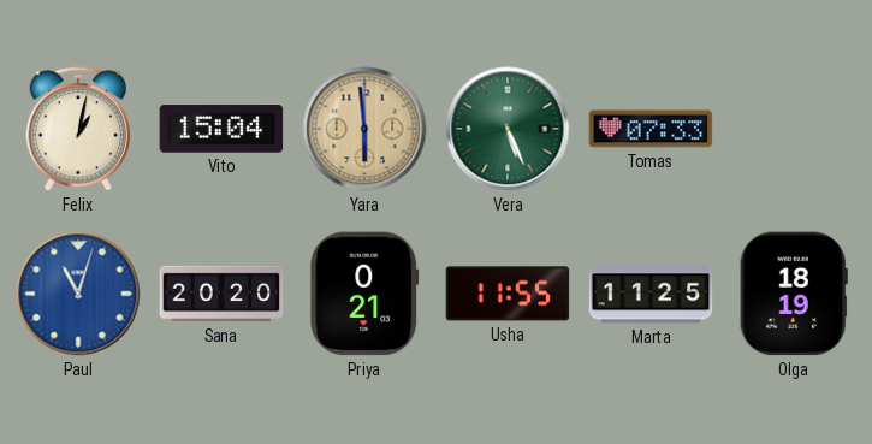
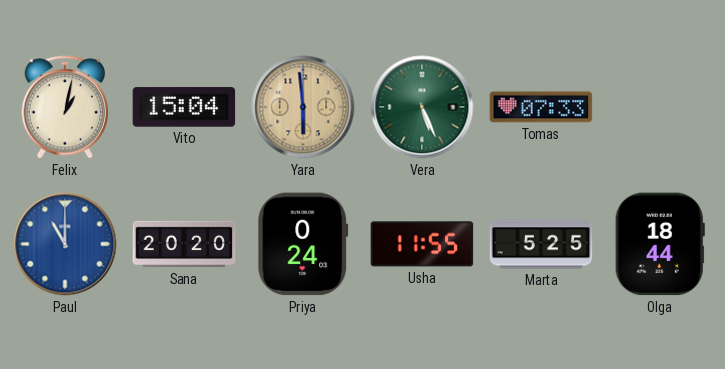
Paul: 11:03 -> 11:00 (65, 244)
Priya: 0:21 -> 0:24 (303, 244)
Marta: 11:25 -> 5:25 (541, 244)
Olga: 18:19 -> 18:44 (660, 244)
